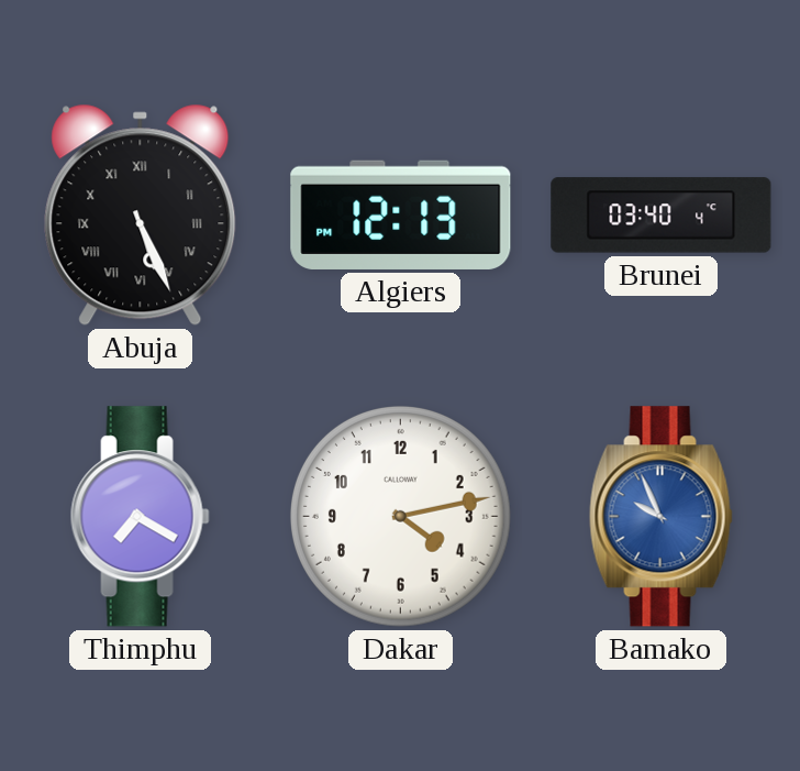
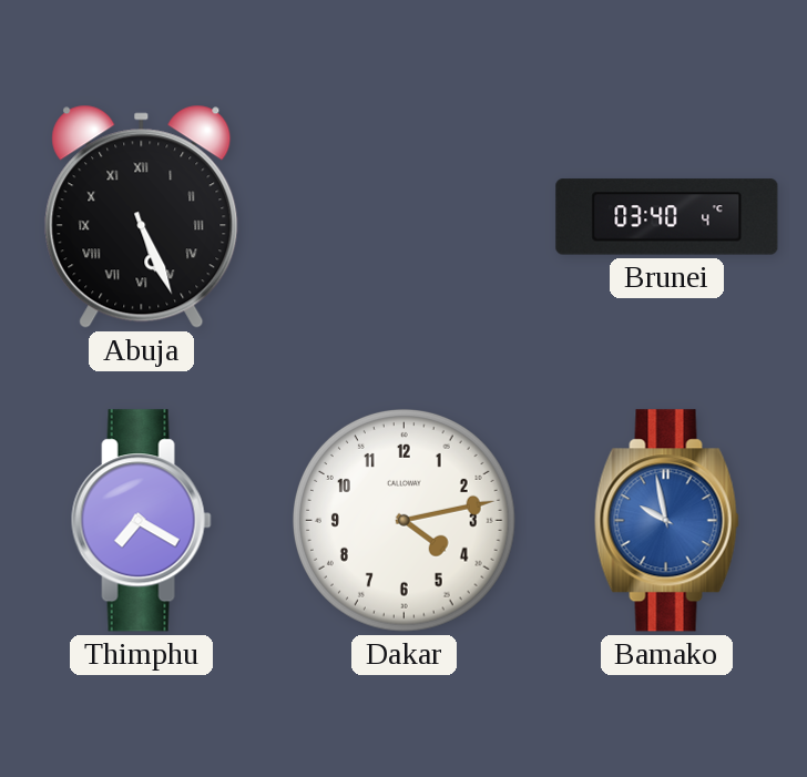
Algiers: 12:13 -> none (401, 214)
Bamako: 9:56 -> 9:58 (666, 521)
